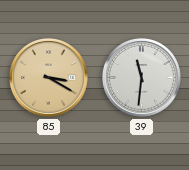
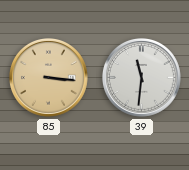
85: 3:20 -> 3:16 (48, 77)
